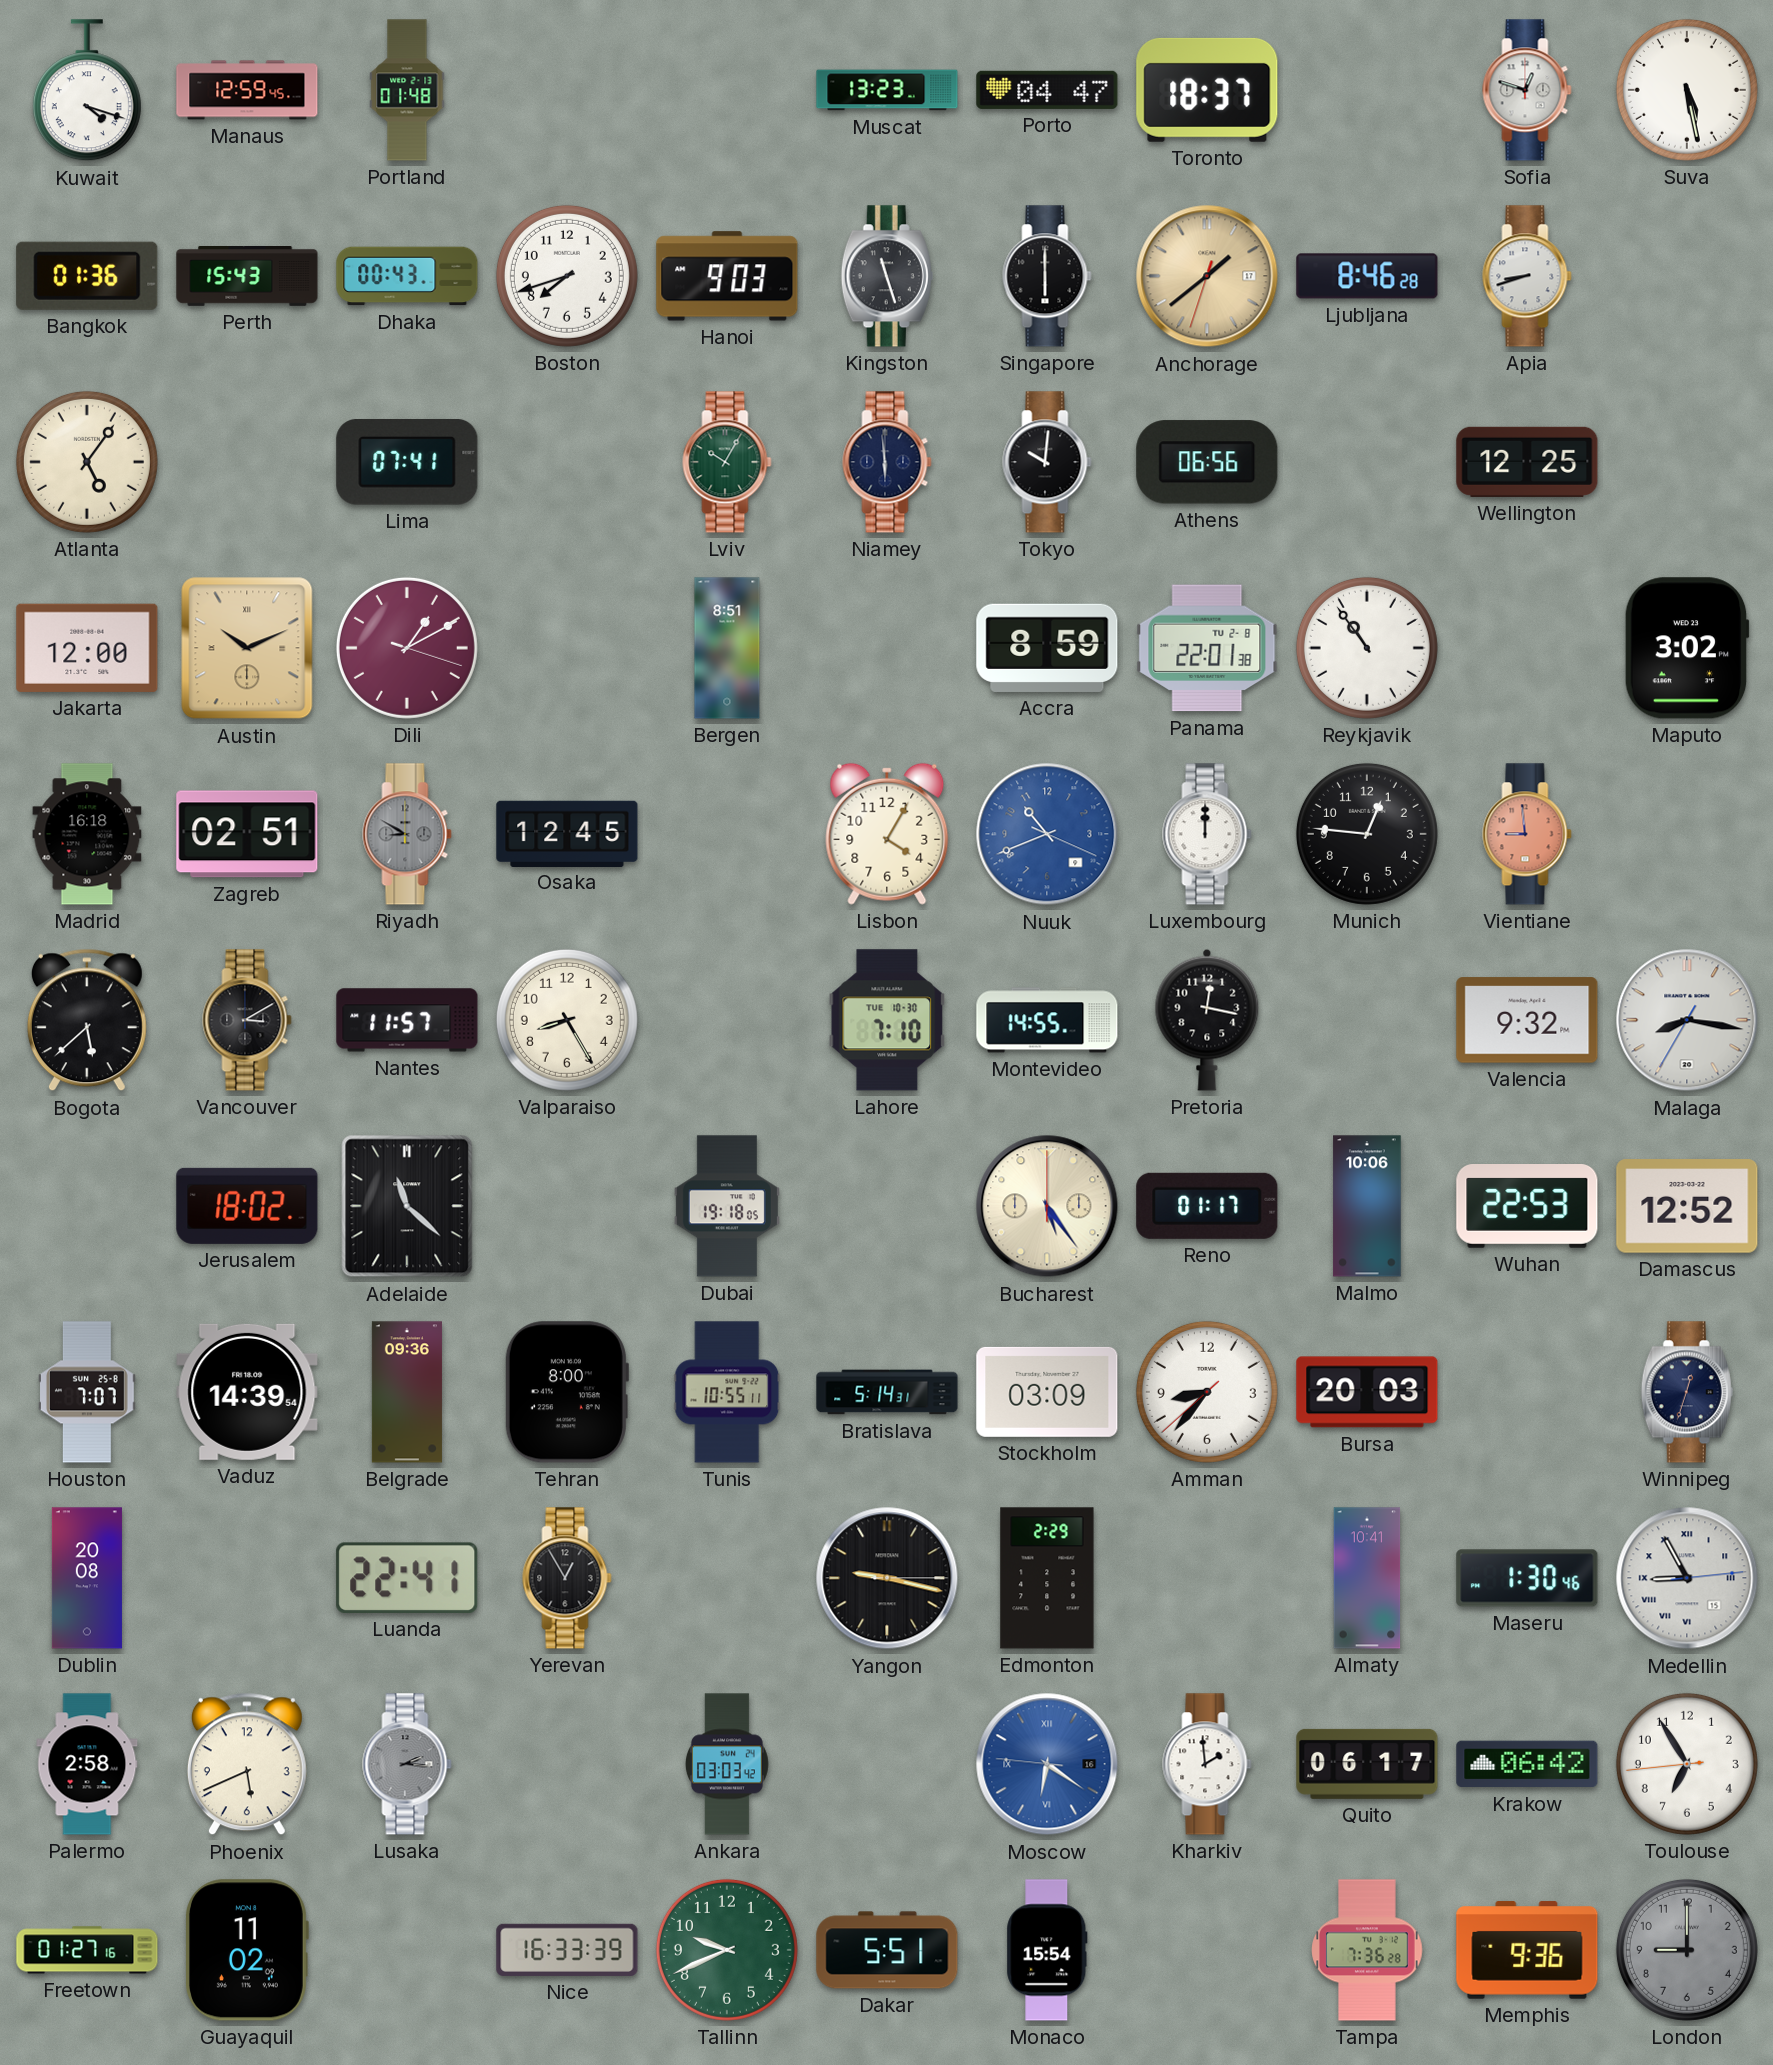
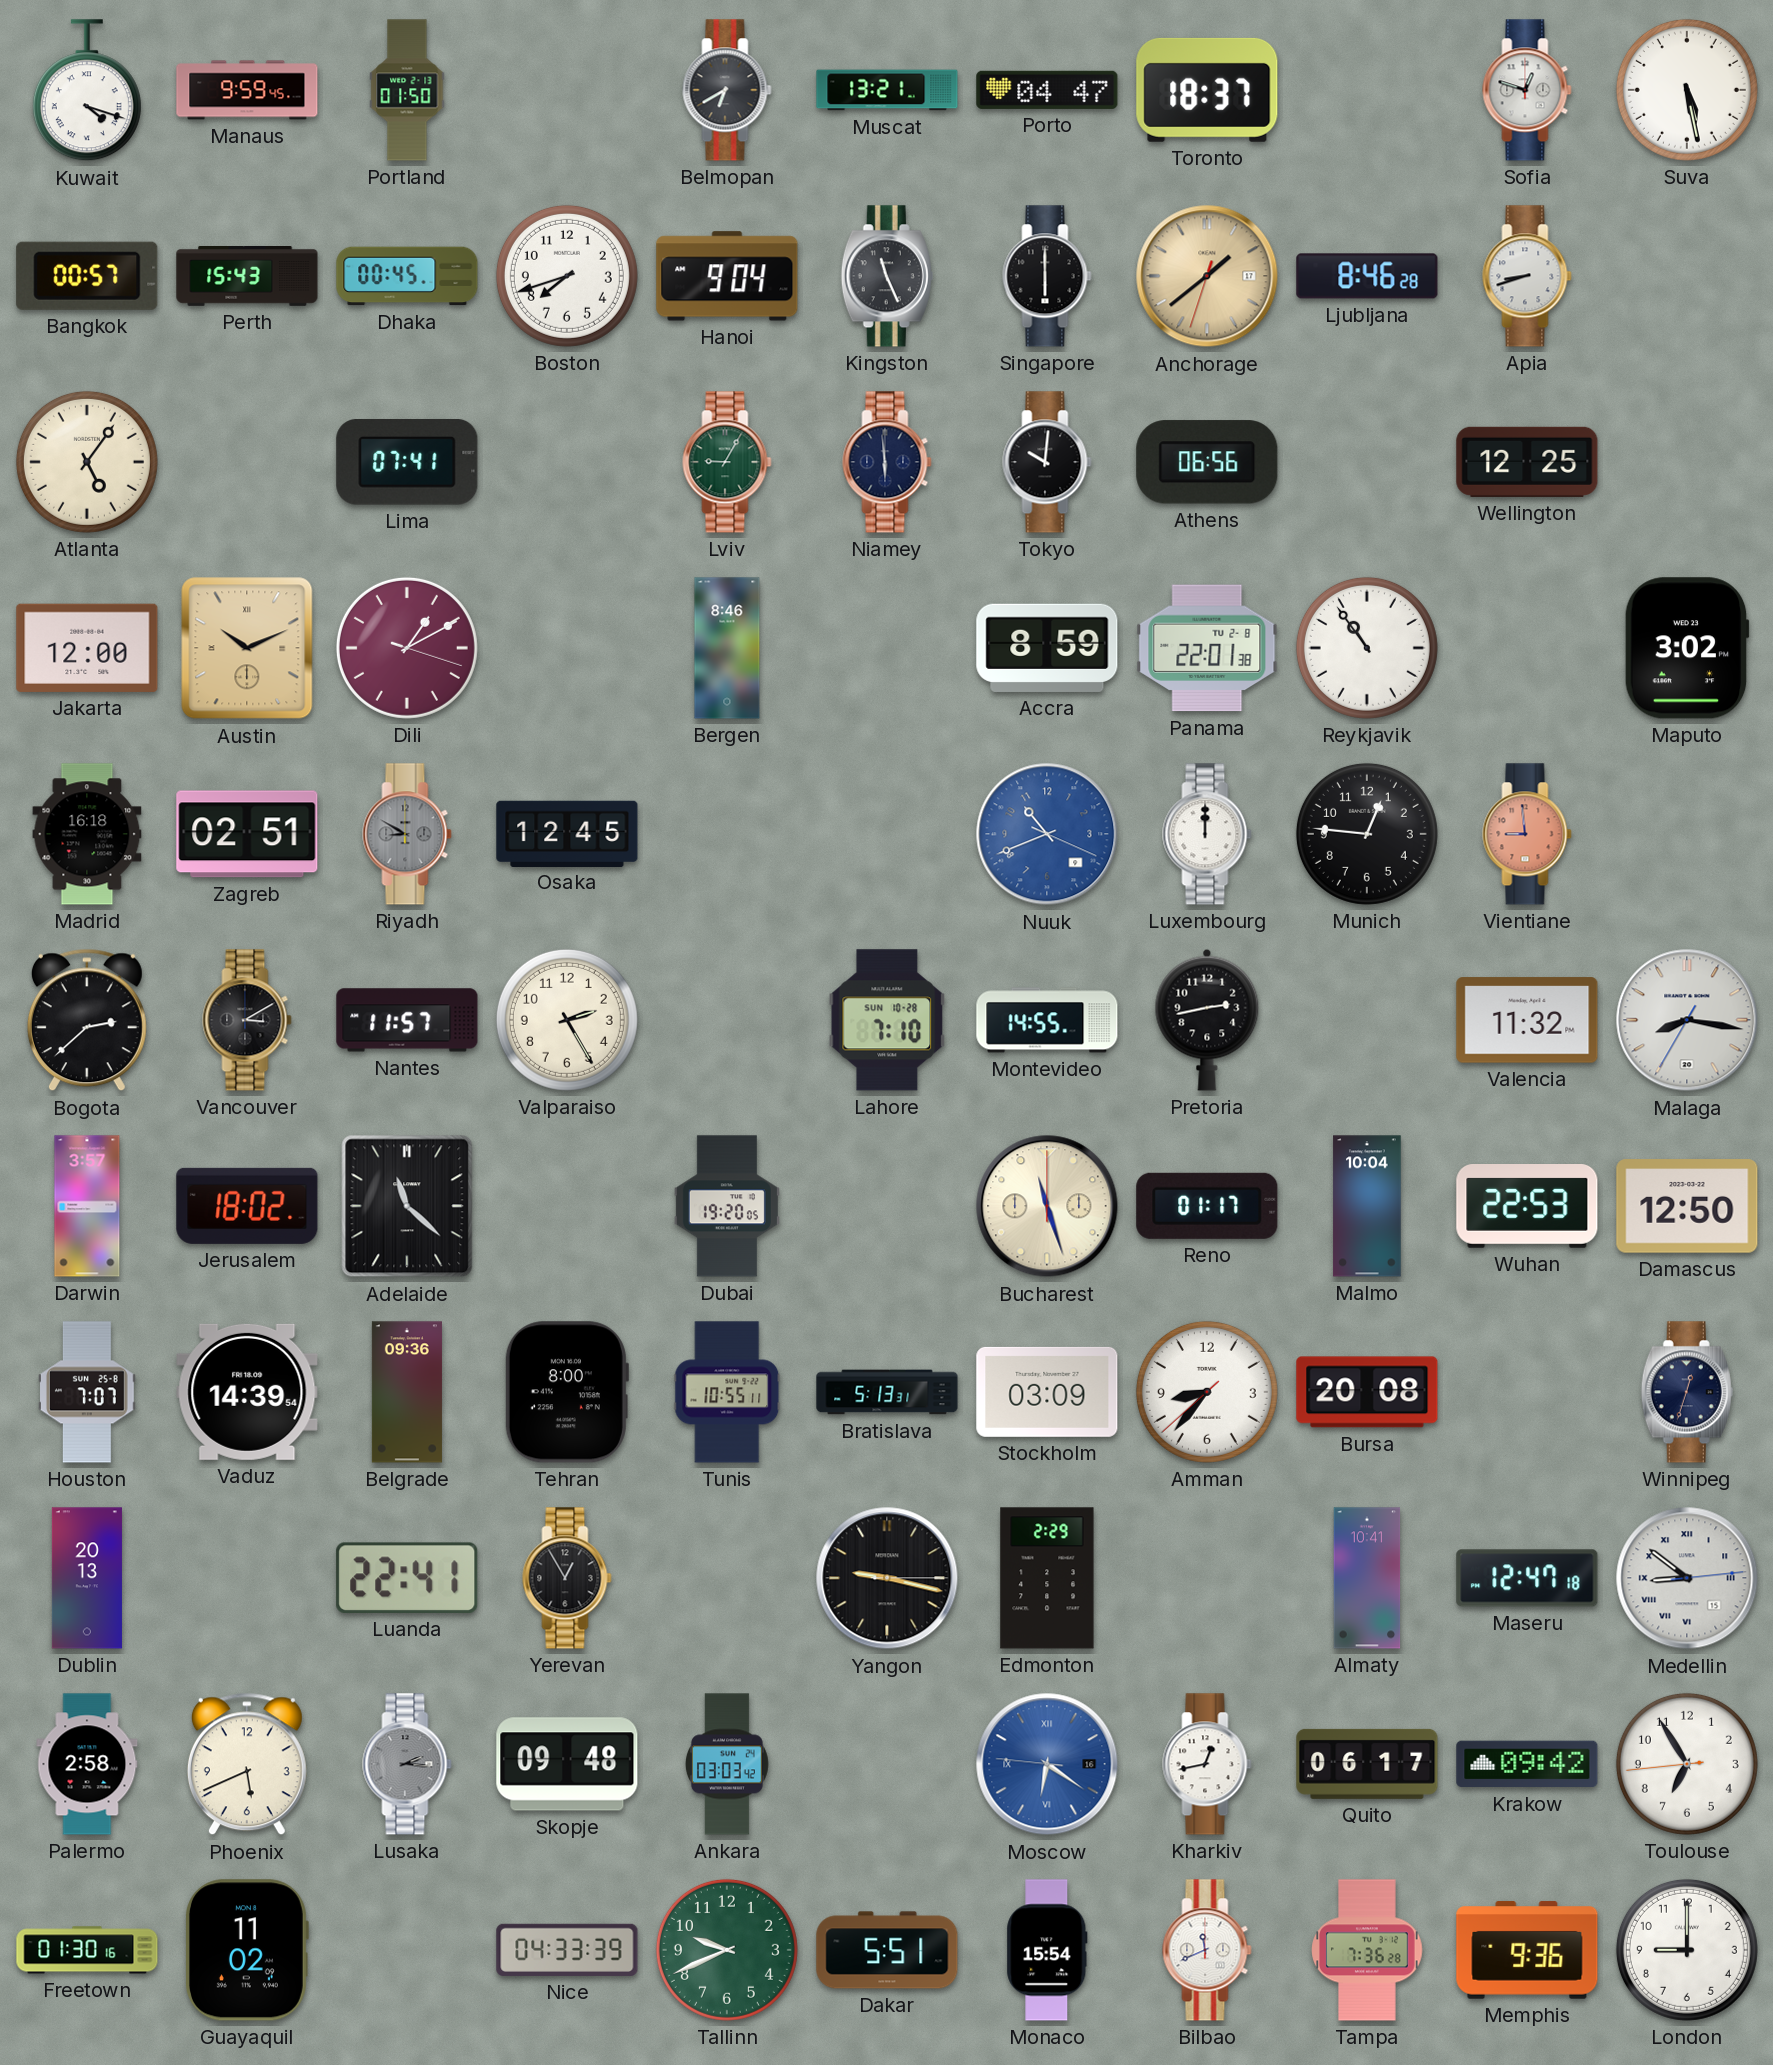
Manaus: 12:59 -> 9:59 (247, 90)
Portland: 01:48 -> 01:50 (407, 90)
Belmopan: none -> 6:40 (727, 90)
Muscat: 13:23 -> 13:21 (887, 90)
Bangkok: 01:36 -> 00:57 (87, 276)
Dhaka: 00:43 -> 00:45 (407, 276)
Hanoi: 9:03 -> 9:04 (727, 276)
Kingston: 11:27 -> 11:26 (887, 276)
Lviv: 10:05 -> 9:05 (727, 462)
Bergen: 8:51 -> 8:46 (727, 648)
Lisbon: 4:05 -> none (887, 834)
Bogota: 5:38 -> 2:38 (87, 1020)
Valparaiso: 8:25 -> 2:25 (567, 1020)
Lahore date: TUE 10-30 -> SUN 10-28 (887, 1020)
Pretoria: 12:17 -> 2:43 (1207, 1020)
Valencia: 9:32 -> 11:32 (1527, 1020)
Darwin: none -> 3:57 (87, 1206)
Dubai: 19:18 -> 19:20 (727, 1206)
Bucharest: 5:24 -> 11:27 (1047, 1206)
Malmo: 10:06 -> 10:04 (1367, 1206)
Damascus: 12:52 -> 12:50 (1687, 1206)
Bratislava: 5:14 -> 5:13 (887, 1392)
Bursa: 20:03 -> 20:08 (1367, 1392)
Dublin: 20:08 -> 20:13 (87, 1578)
Maseru: 1:30 -> 12:47 (1527, 1578)
Medellin: 8:55 -> 8:51 (1687, 1578)
Skopje: none -> 09:48 (567, 1764)
Kharkiv: 1:59 -> 12:43 (1207, 1764)
Krakow: 06:42 -> 09:42 (1527, 1764)
Freetown: 01:27 -> 01:30 (87, 1950)
Nice: 16:33 -> 04:33 (567, 1950)
Bilbao: none -> 11:41 (1207, 1950)
London dial: grey -> white (1687, 1950)
